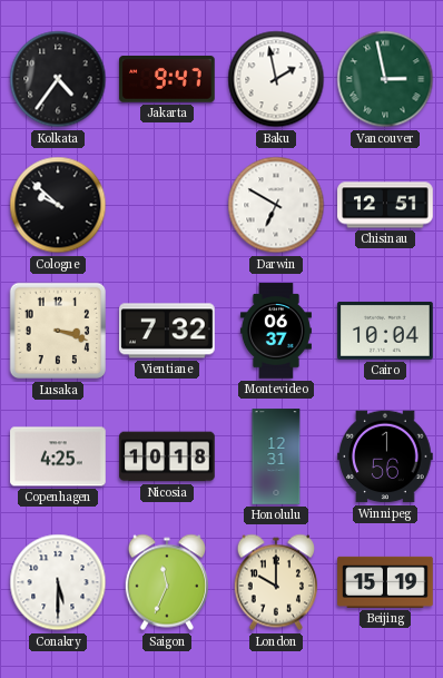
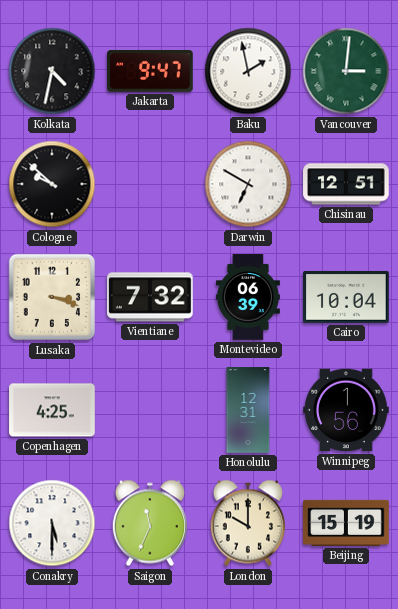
Kolkata: 4:36 -> 4:32 (52, 71)
Vancouver: 2:58 -> 3:01 (346, 71)
Montevideo: 06:37 -> 06:39 (248, 297)
Nicosia: 10:18 -> none (167, 456)
